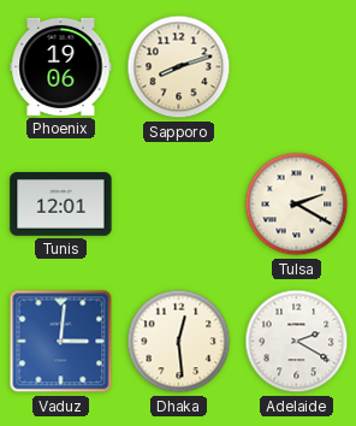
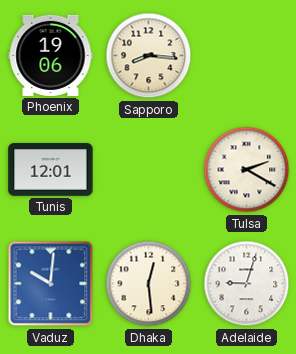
Sapporo: 8:12 -> 8:16 (149, 56)
Vaduz: 3:01 -> 10:01 (51, 284)
Adelaide: 2:20 -> 9:03 (247, 284)
